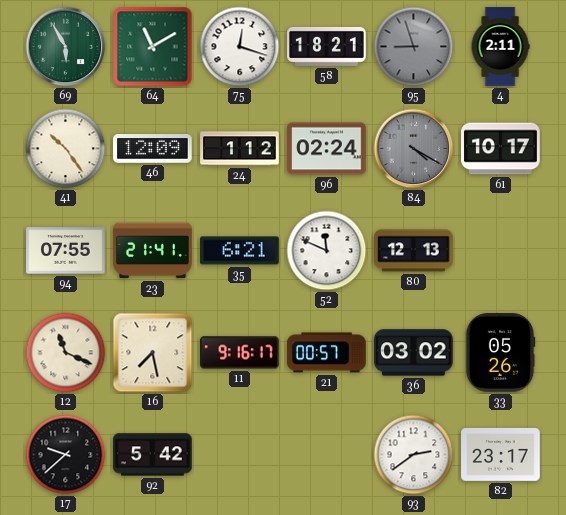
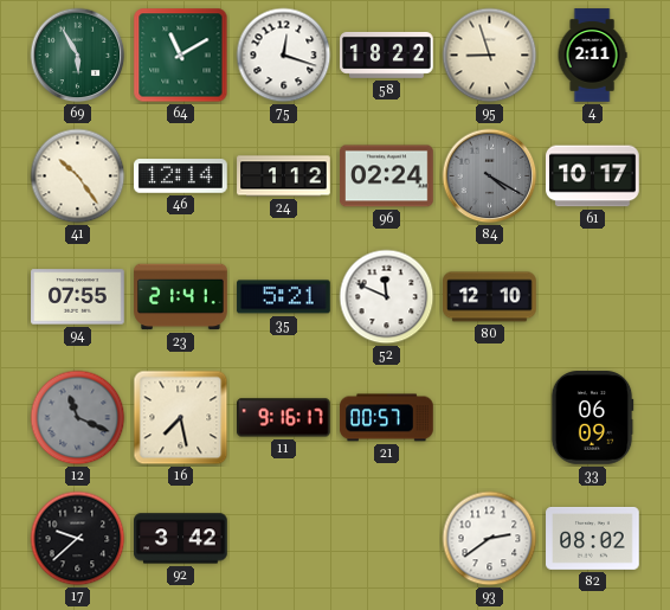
58: 18:21 -> 18:22 (387, 54)
95 dial: grey -> cream (490, 56)
46: 12:09 -> 12:14 (181, 176)
35: 6:21 -> 5:21 (284, 297)
80: 12:13 -> 12:10 (490, 297)
12 dial: cream -> grey (78, 418)
36: 03:02 -> none (414, 353)
33: 05:26 -> 06:09 (592, 418)
92: 5:42 -> 3:42 (181, 539)
82: 23:17 -> 08:02 (593, 538)
